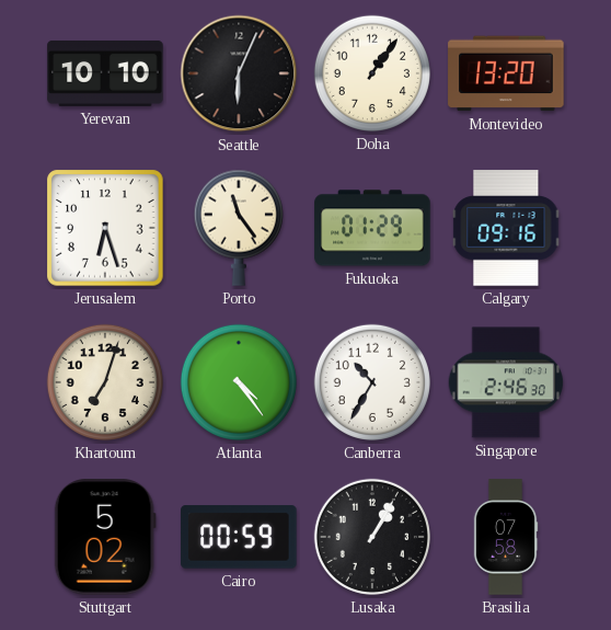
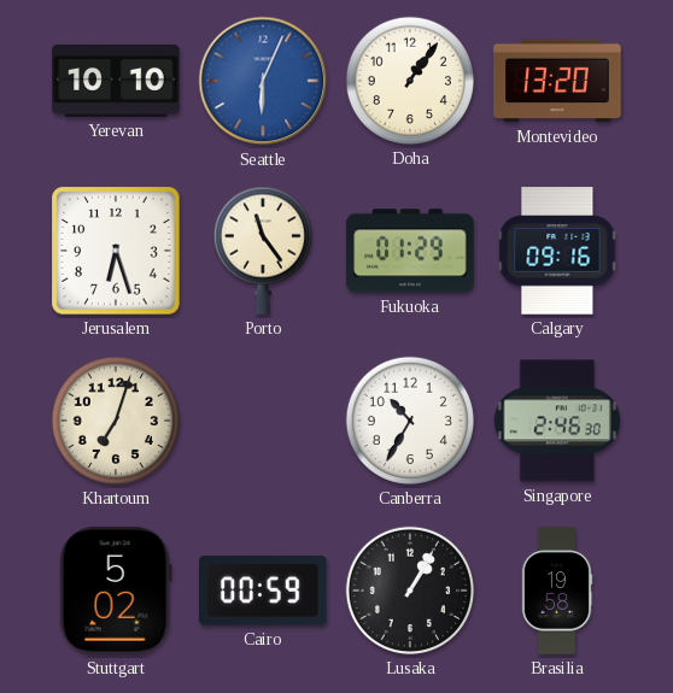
Seattle dial: black -> blue (263, 81)
Atlanta: 4:24 -> none (239, 382)
Brasilia: 07:58 -> 19:58 (557, 591)
